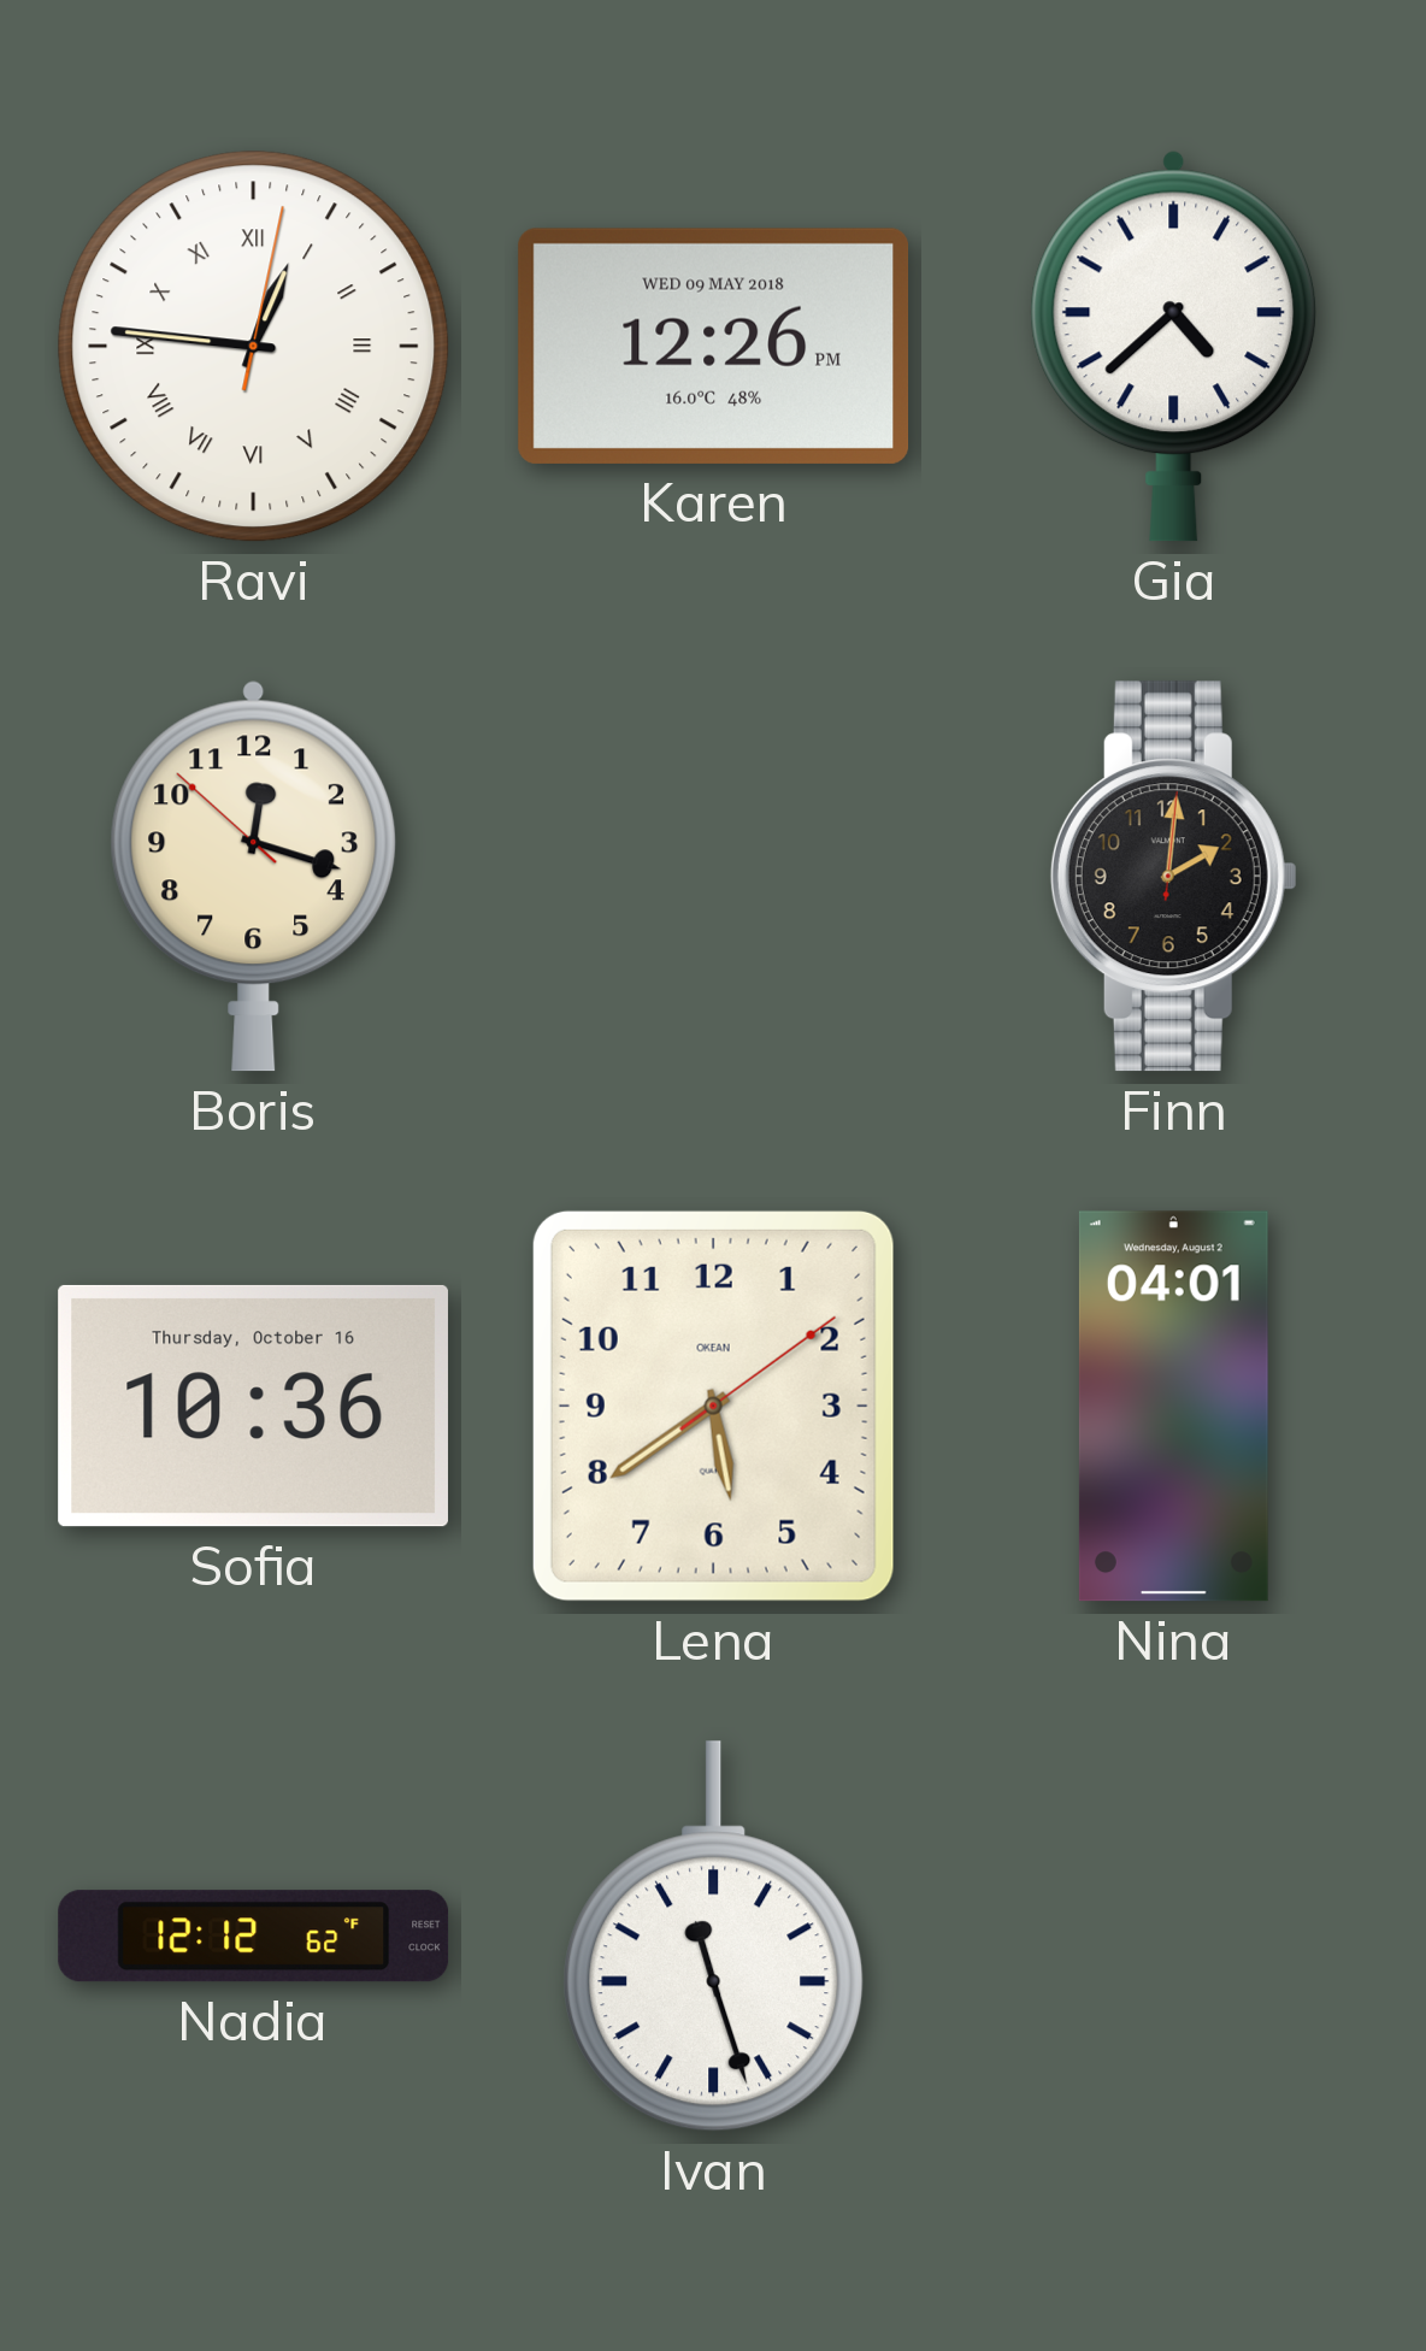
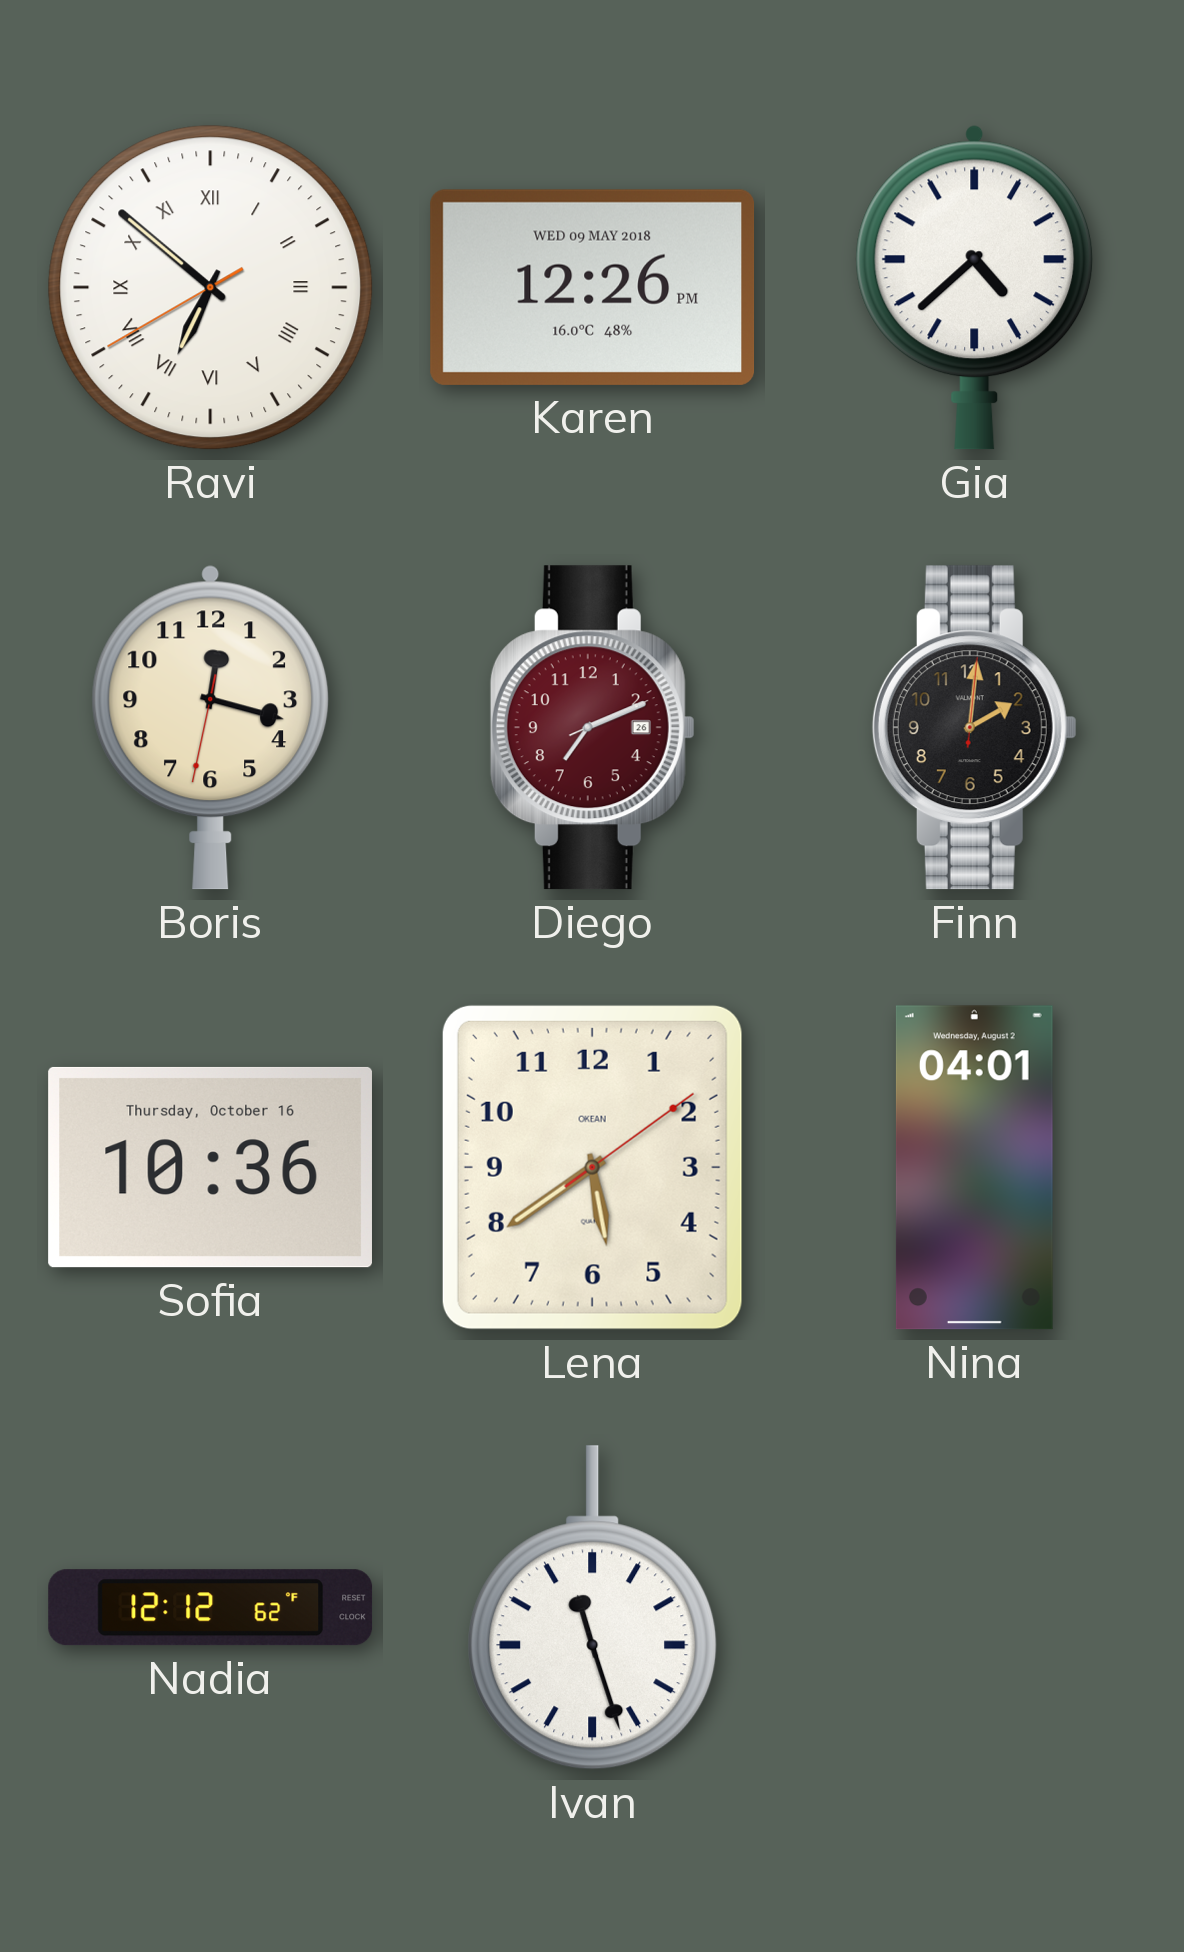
Ravi: 12:46 -> 6:51 (211, 288)
Boris: 12:17:52 -> 12:17:32 (211, 727)
Diego: none -> 7:11 (592, 728)
